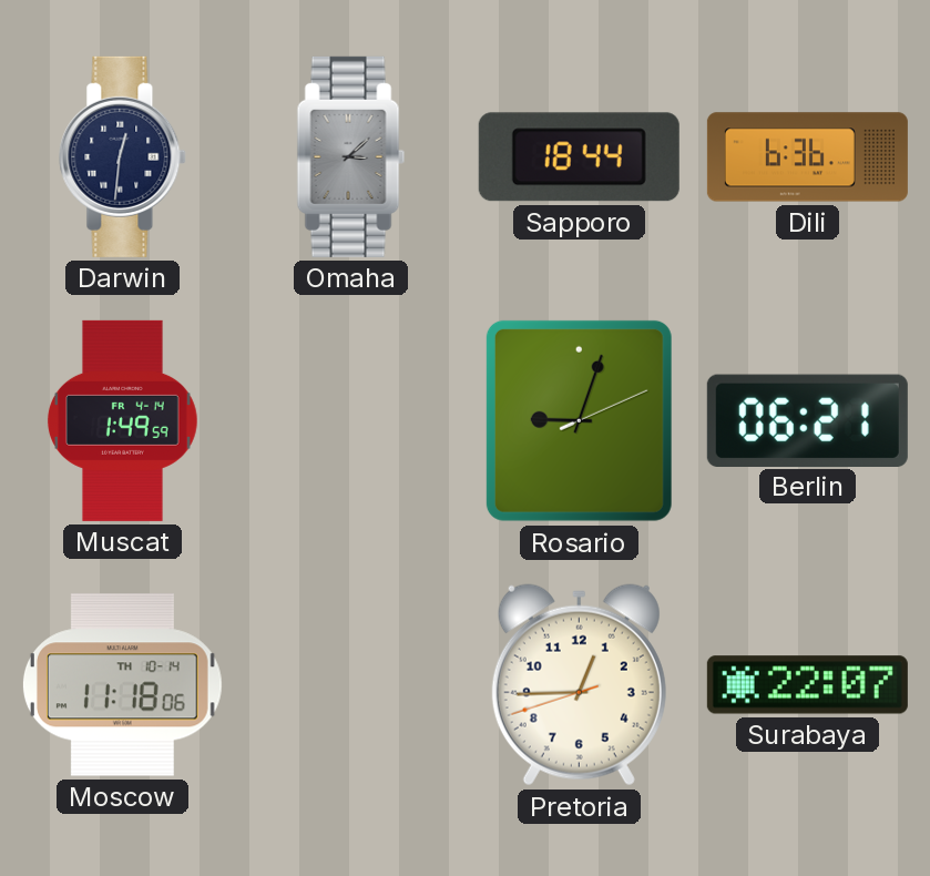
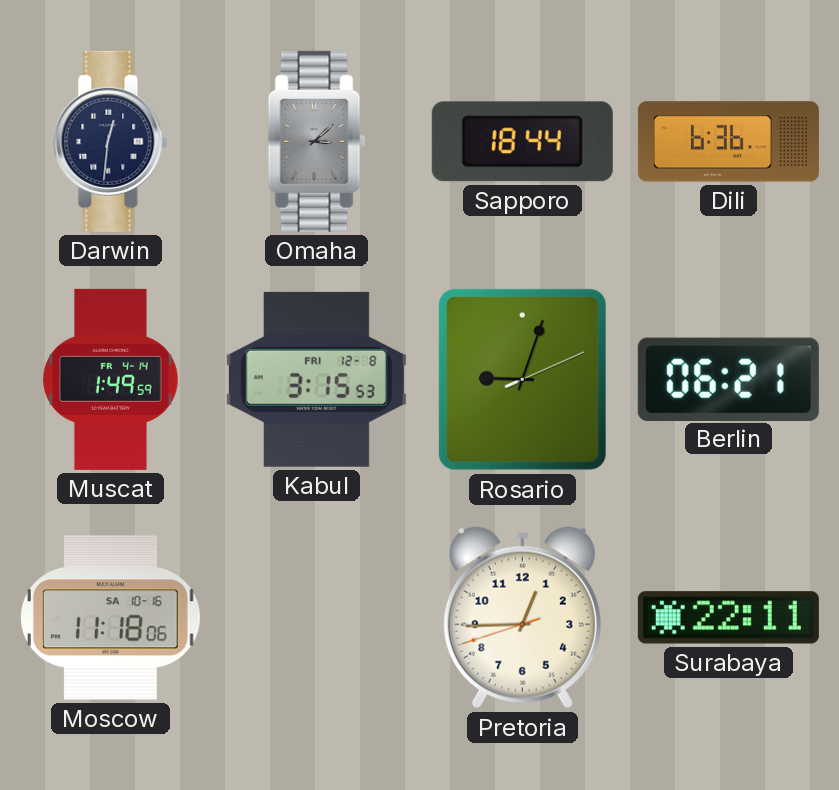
Kabul: none -> 3:15 (316, 379)
Moscow date: TH 10-14 -> SA 10-16 (110, 618)
Surabaya: 22:07 -> 22:11 (728, 618)
